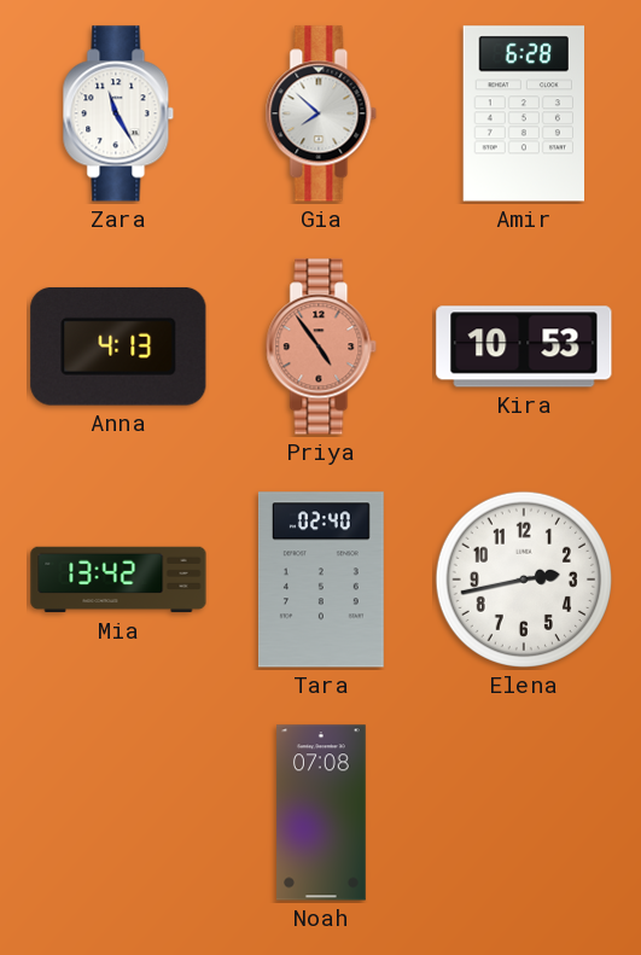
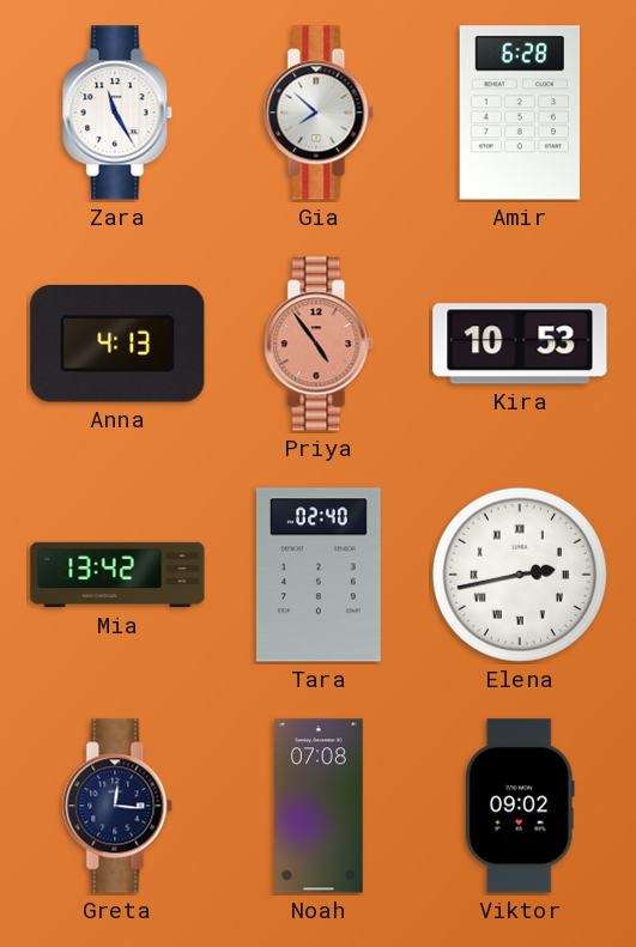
Elena numerals: Arabic -> Roman (520, 575)
Greta: none -> 12:16 (117, 806)
Viktor: none -> 09:02 (520, 806)
